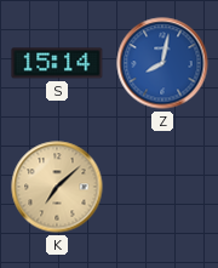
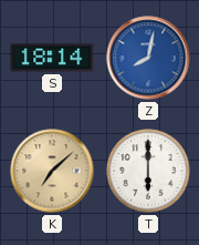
S: 15:14 -> 18:14 (52, 58)
T: none -> 6:00 (148, 171)
